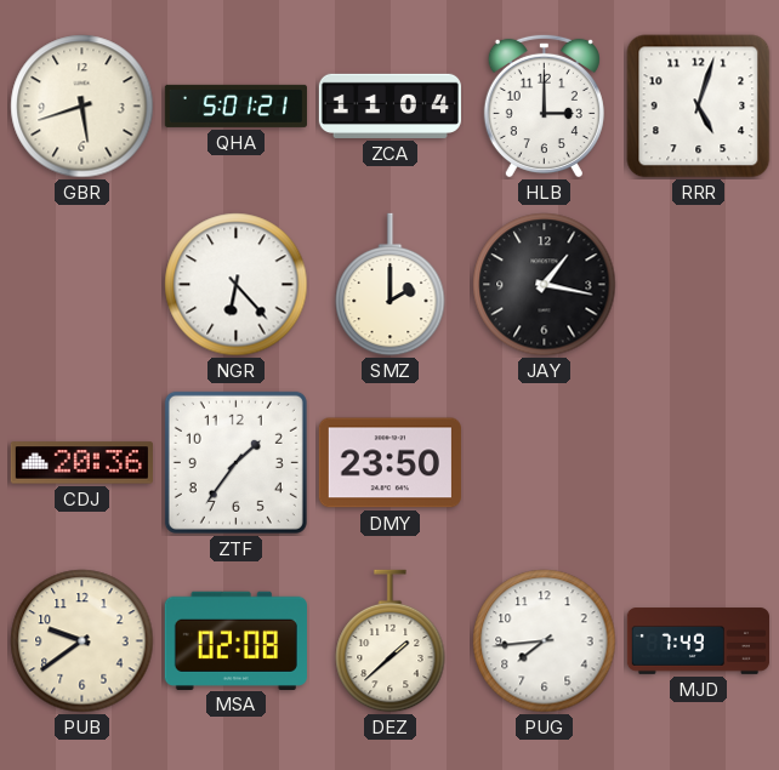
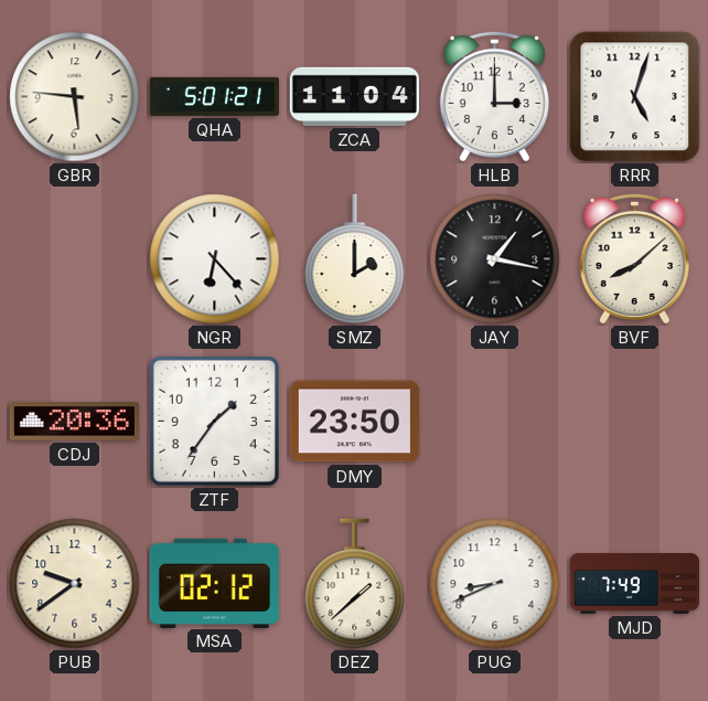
GBR: 5:42 -> 5:46 (75, 97)
BVF: none -> 8:08 (634, 258)
MSA: 02:08 -> 02:12 (214, 583)
PUG: 7:44 -> 8:41 (495, 584)
